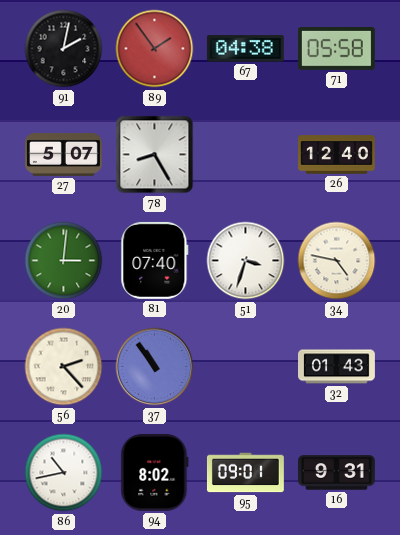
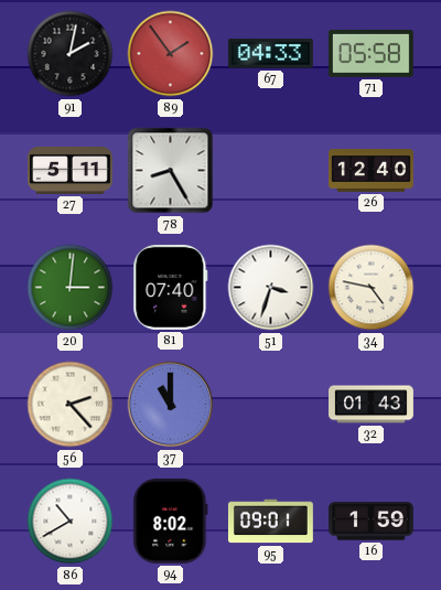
67: 04:38 -> 04:33 (270, 54)
27: 5:07 -> 5:11 (71, 170)
37: 10:54 -> 11:00 (171, 405)
86: 10:43 -> 10:40 (71, 522)
16: 9:31 -> 1:59 (370, 522)
